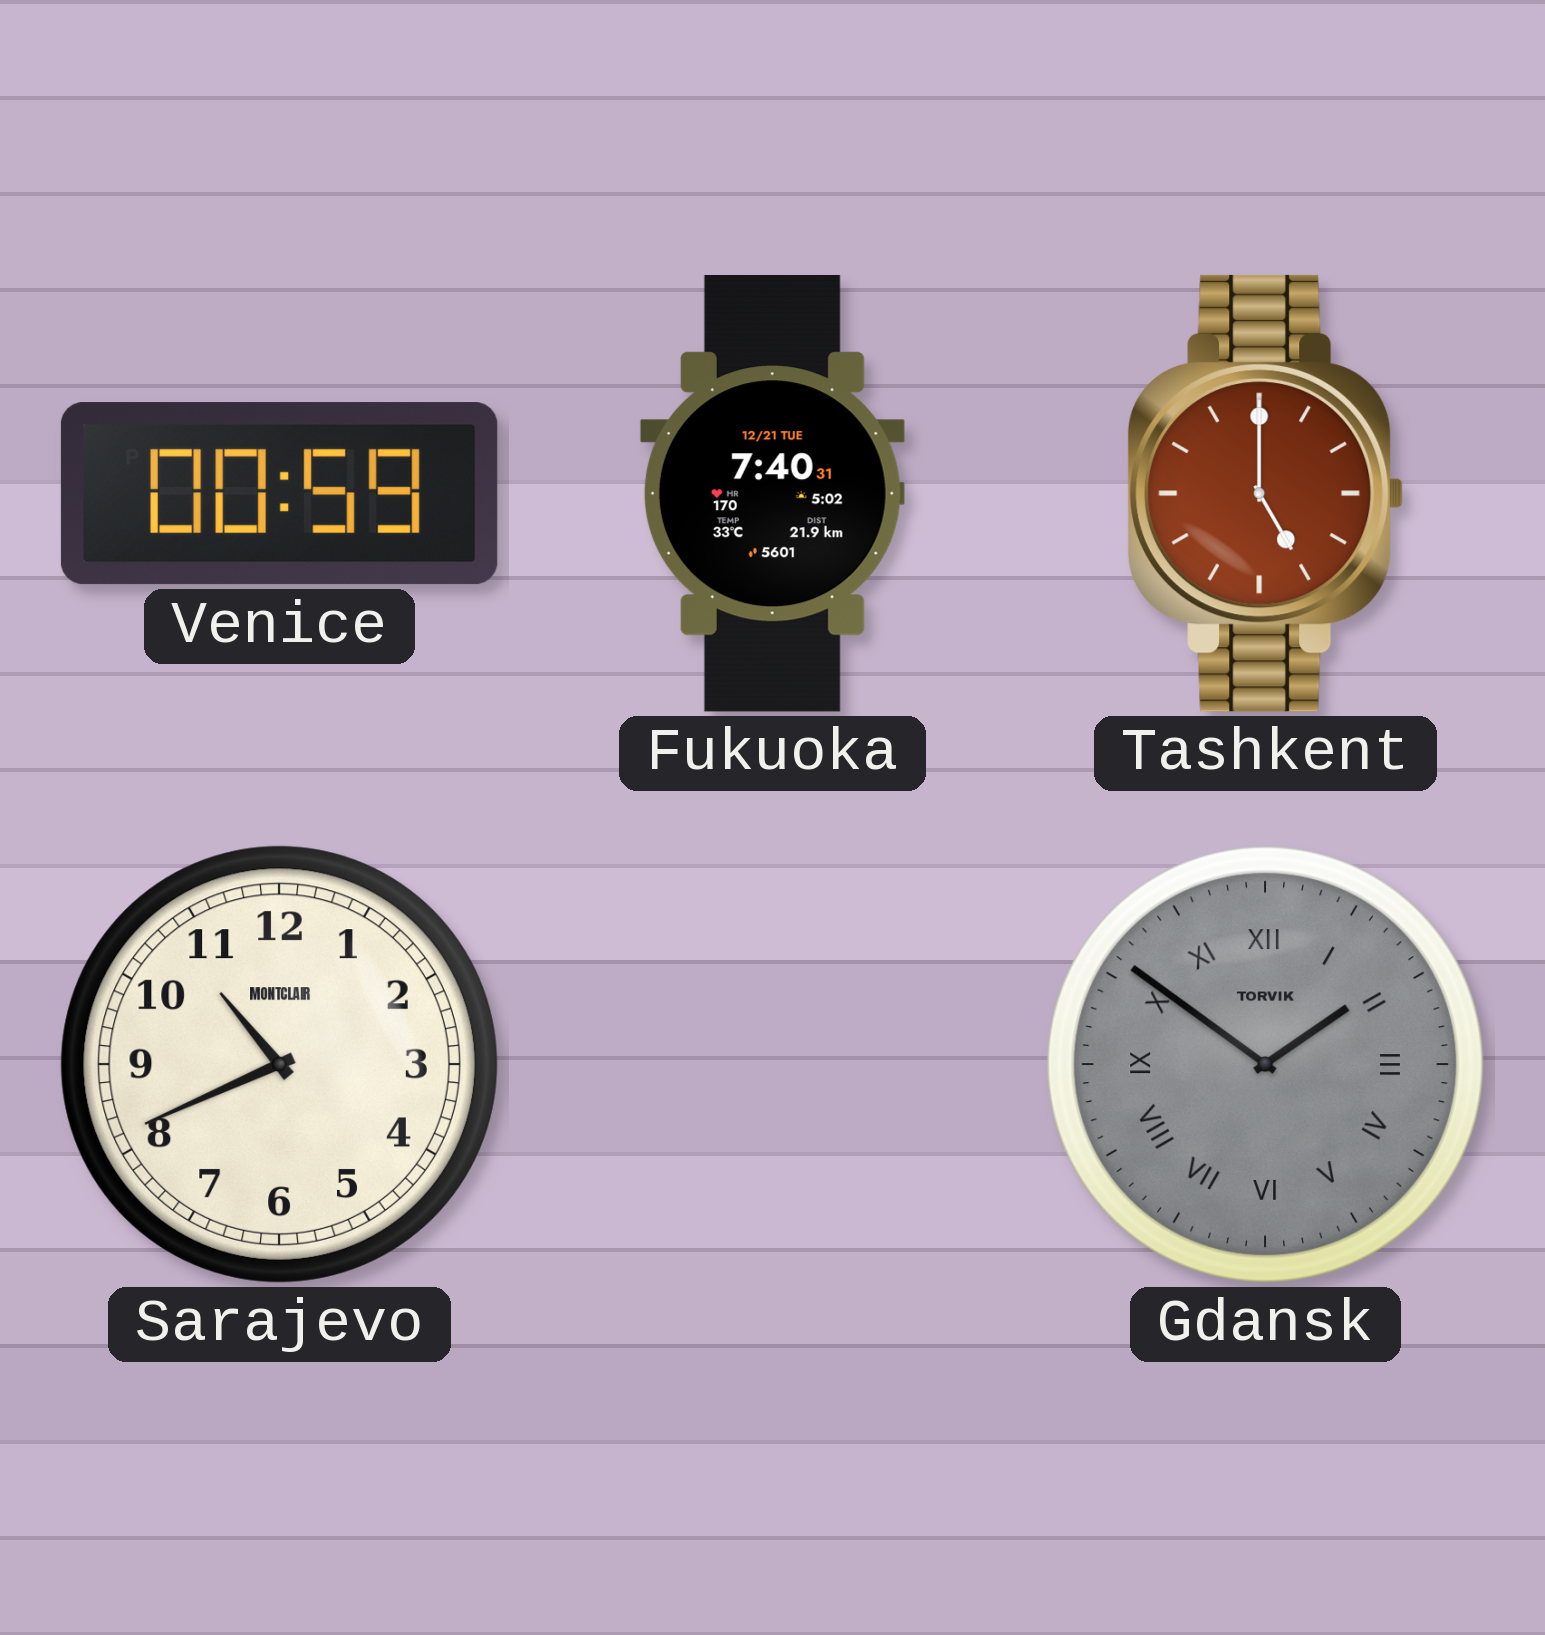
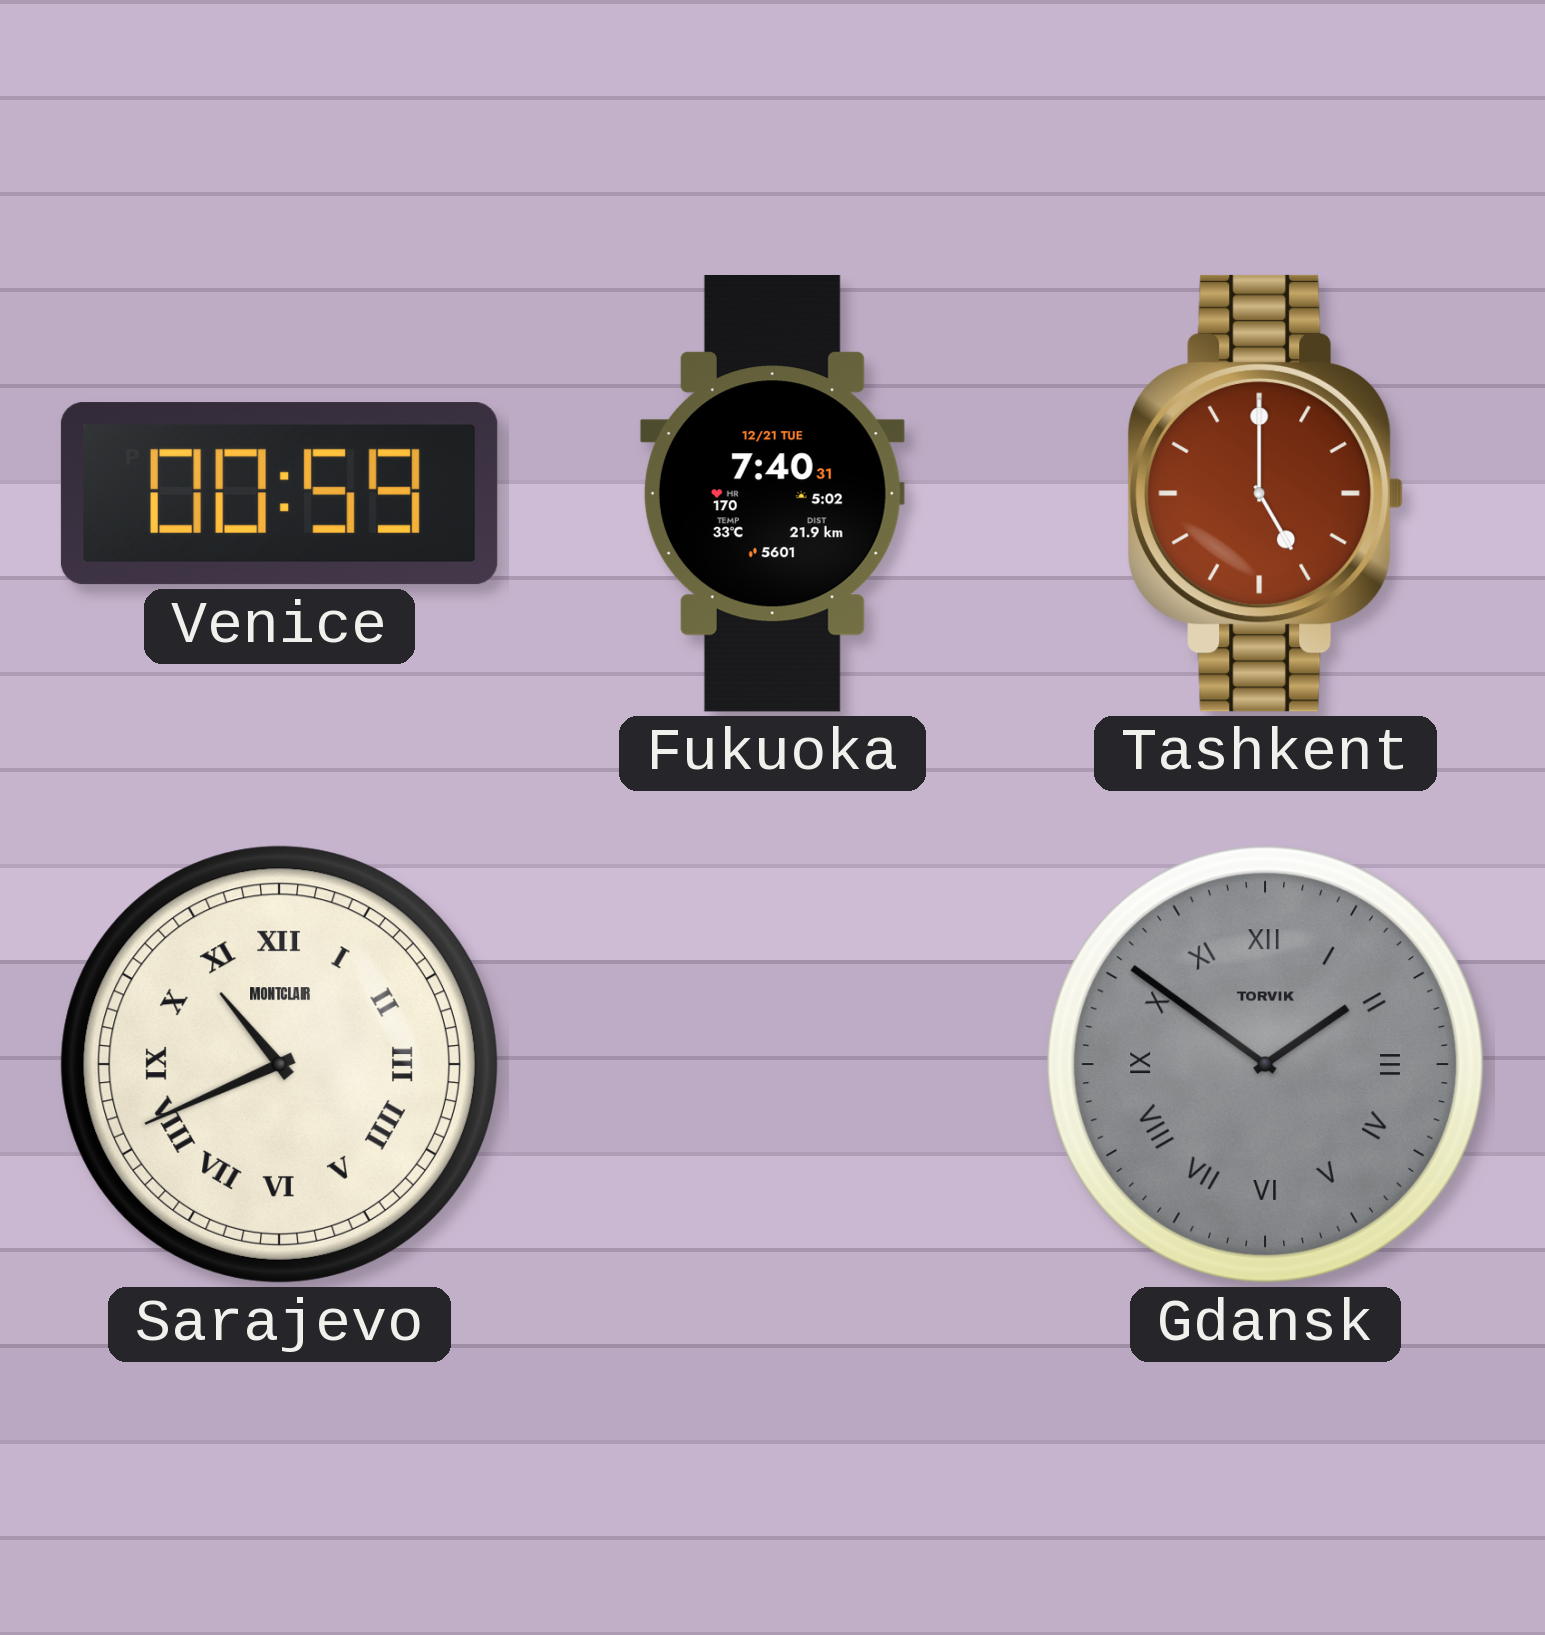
Sarajevo numerals: Arabic -> Roman (279, 1064)
